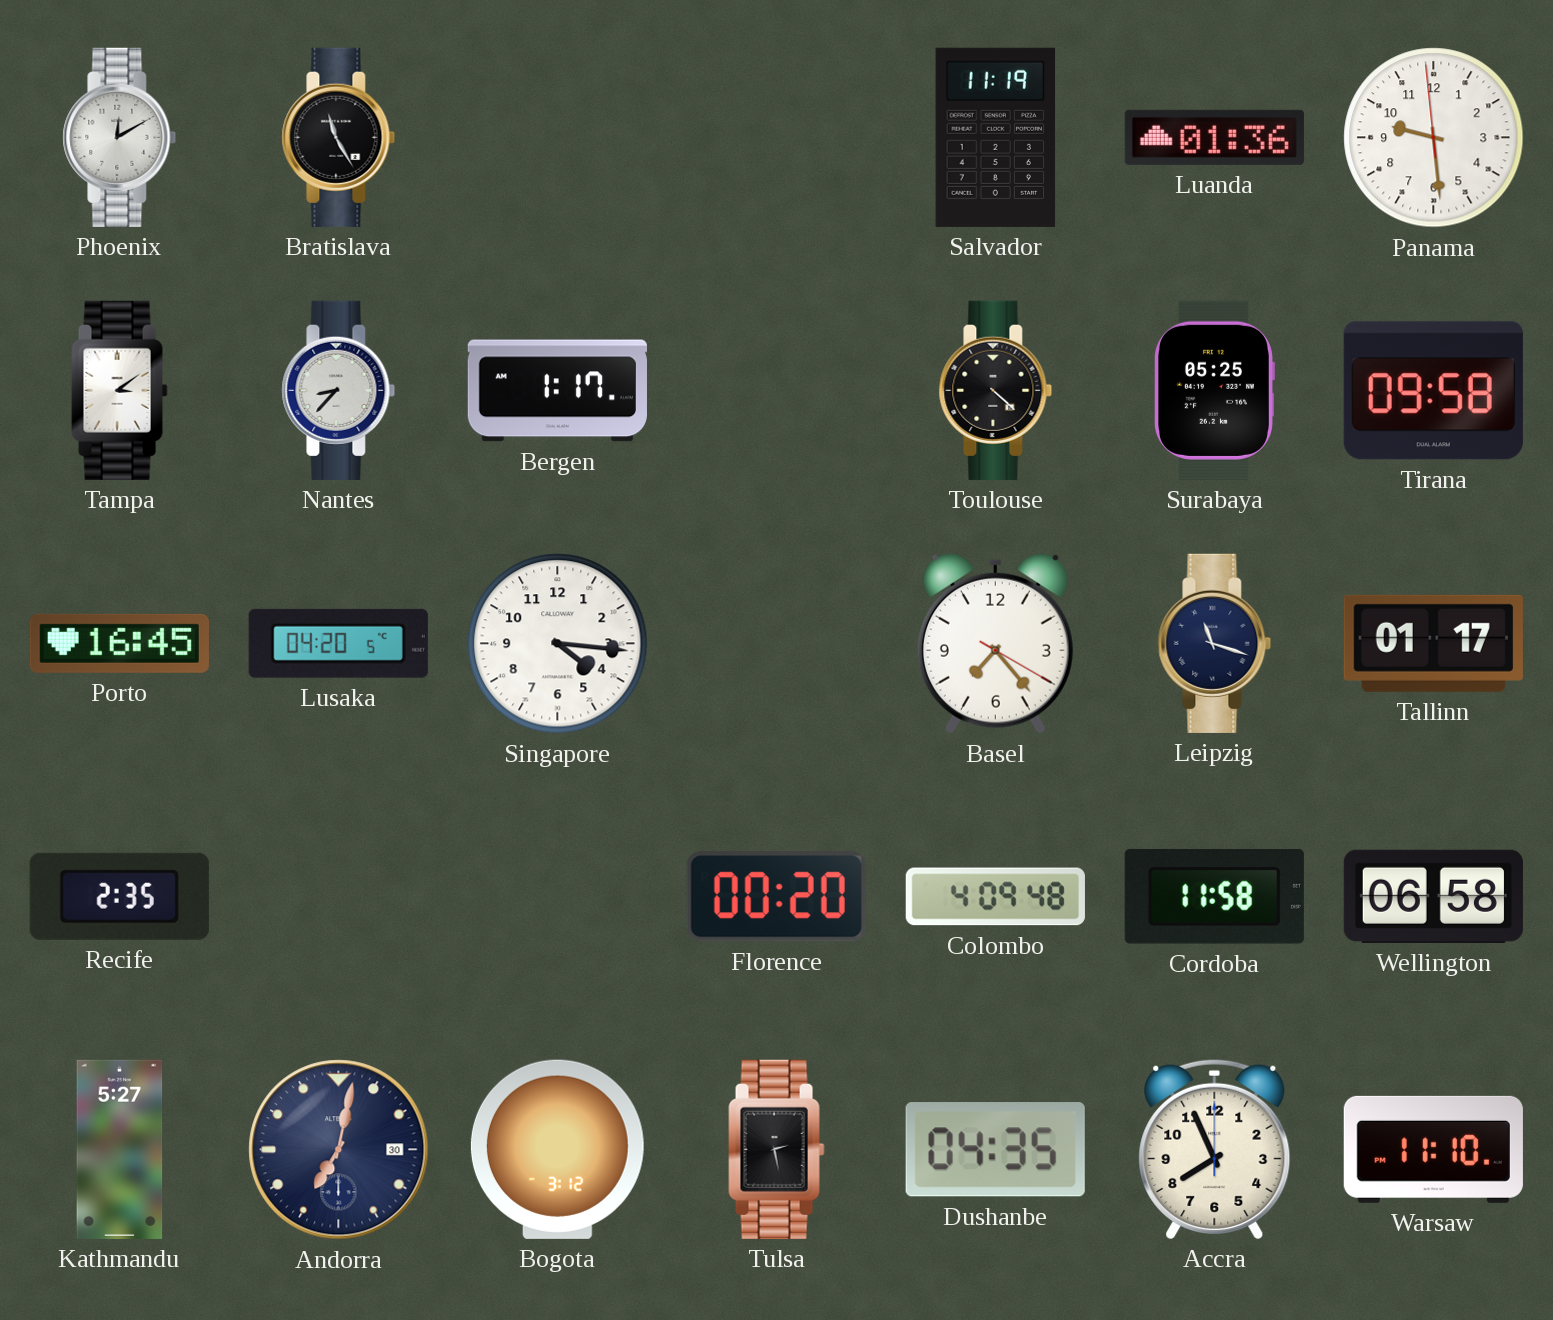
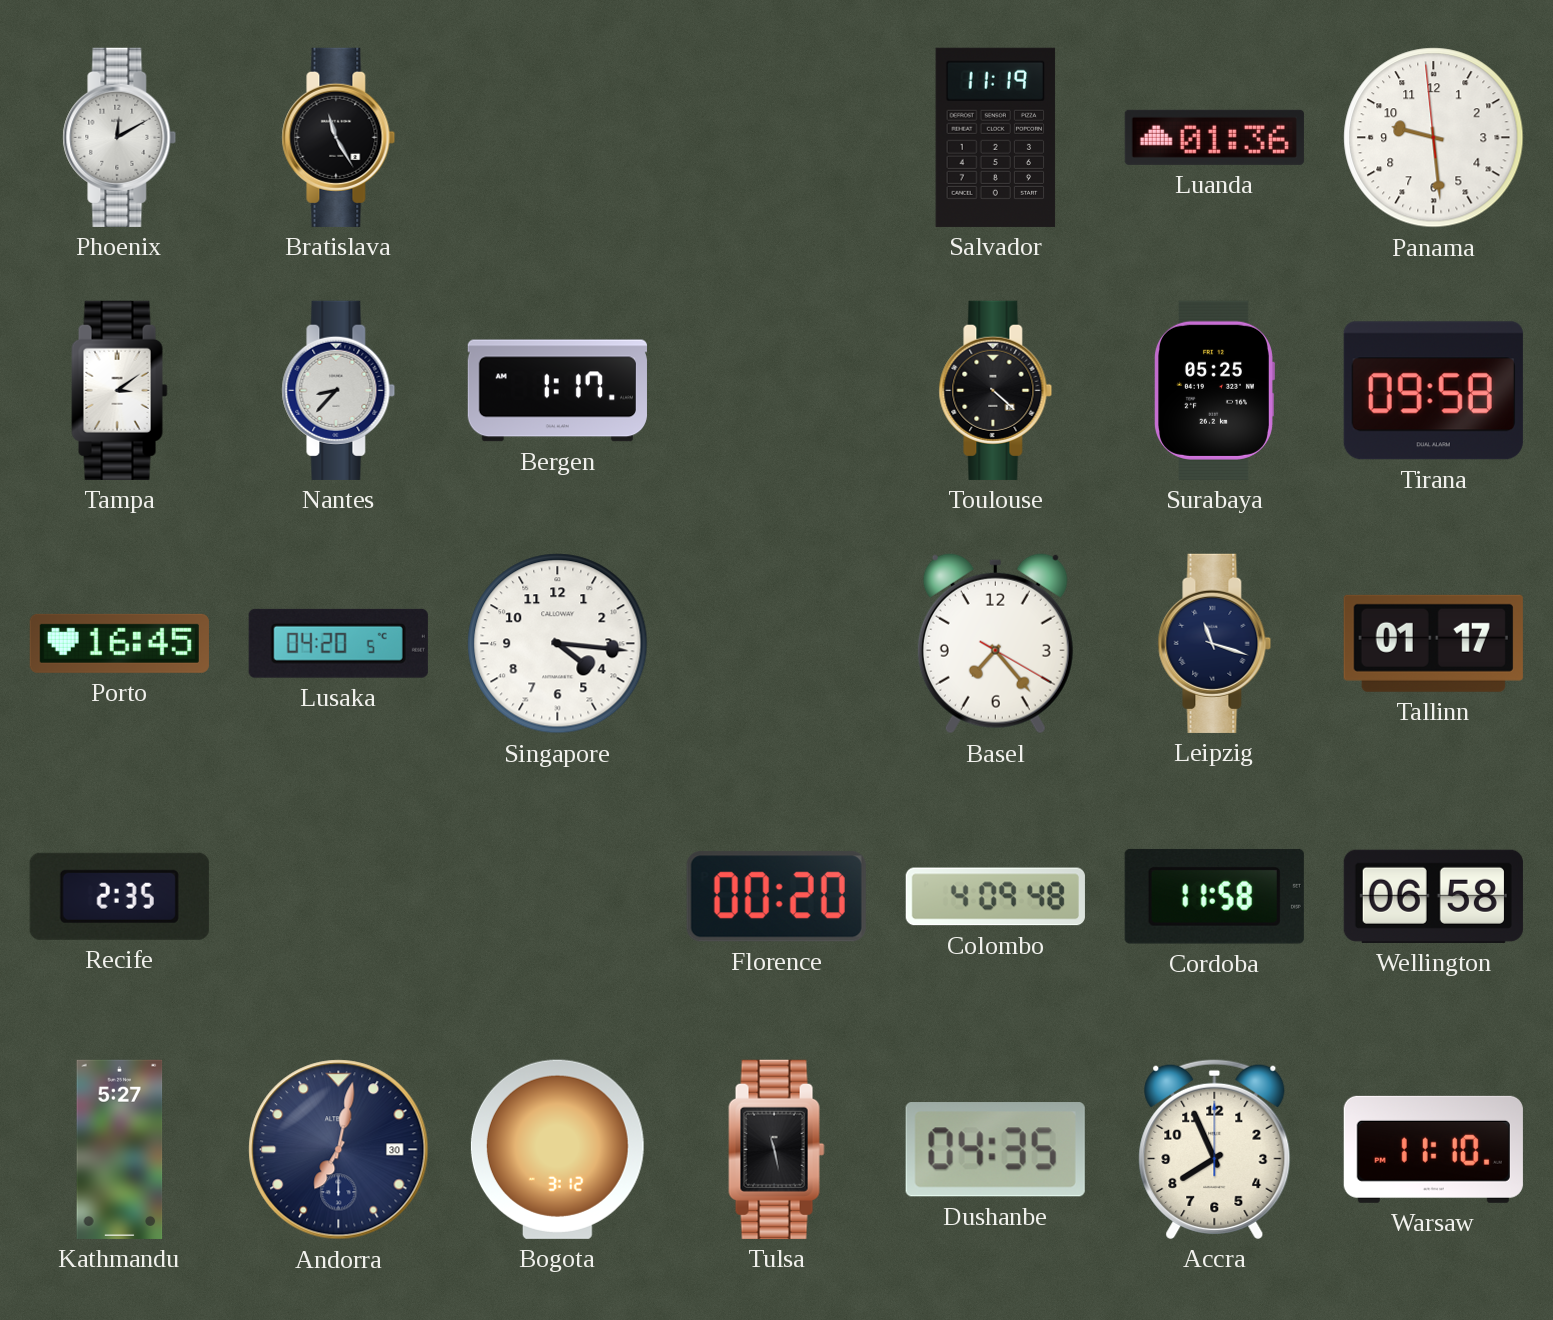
Tulsa: 2:28 -> 11:28 (777, 1149)
